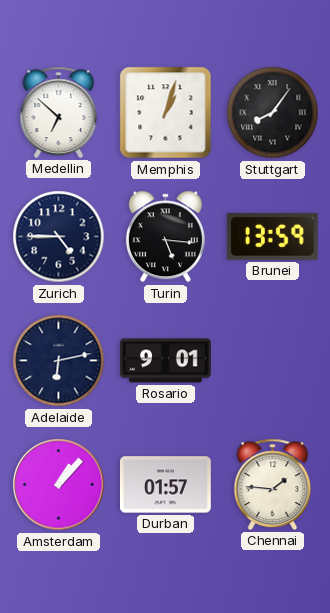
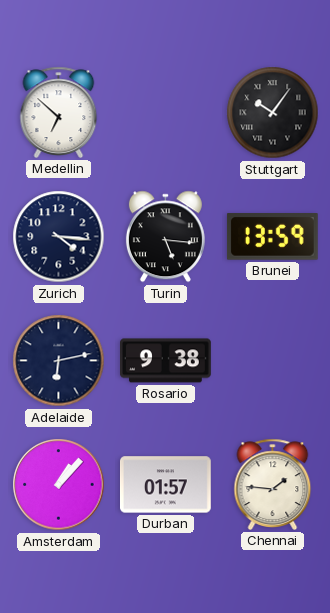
Memphis: 1:03 -> none (166, 113)
Stuttgart: 8:06 -> 10:06 (273, 113)
Zurich: 4:45 -> 4:16 (59, 237)
Rosario: 9:01 -> 9:38 (166, 361)
